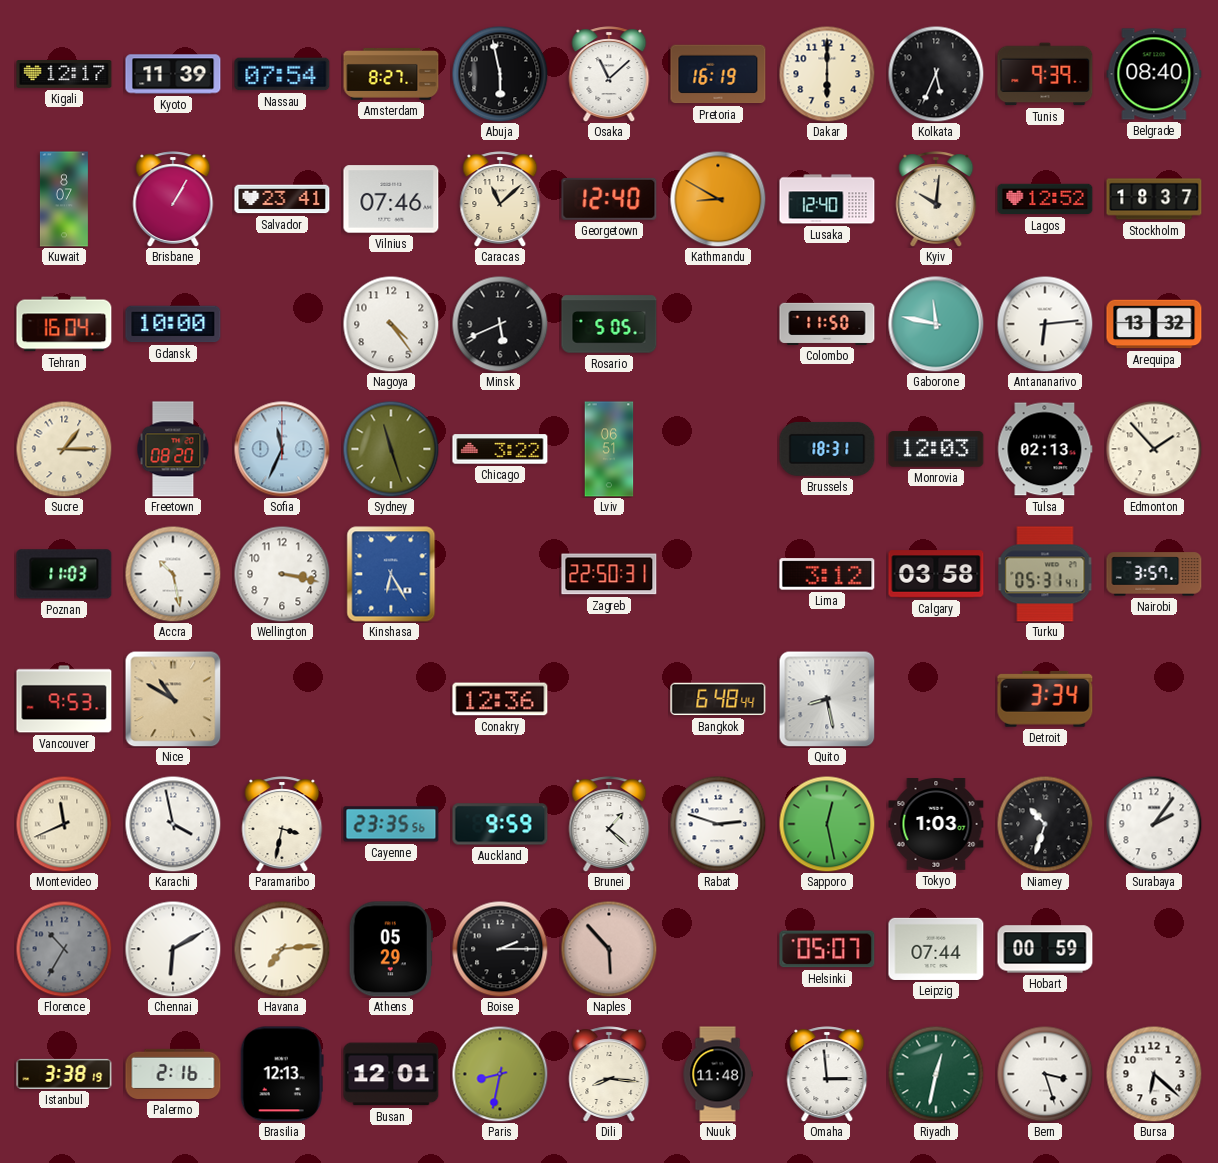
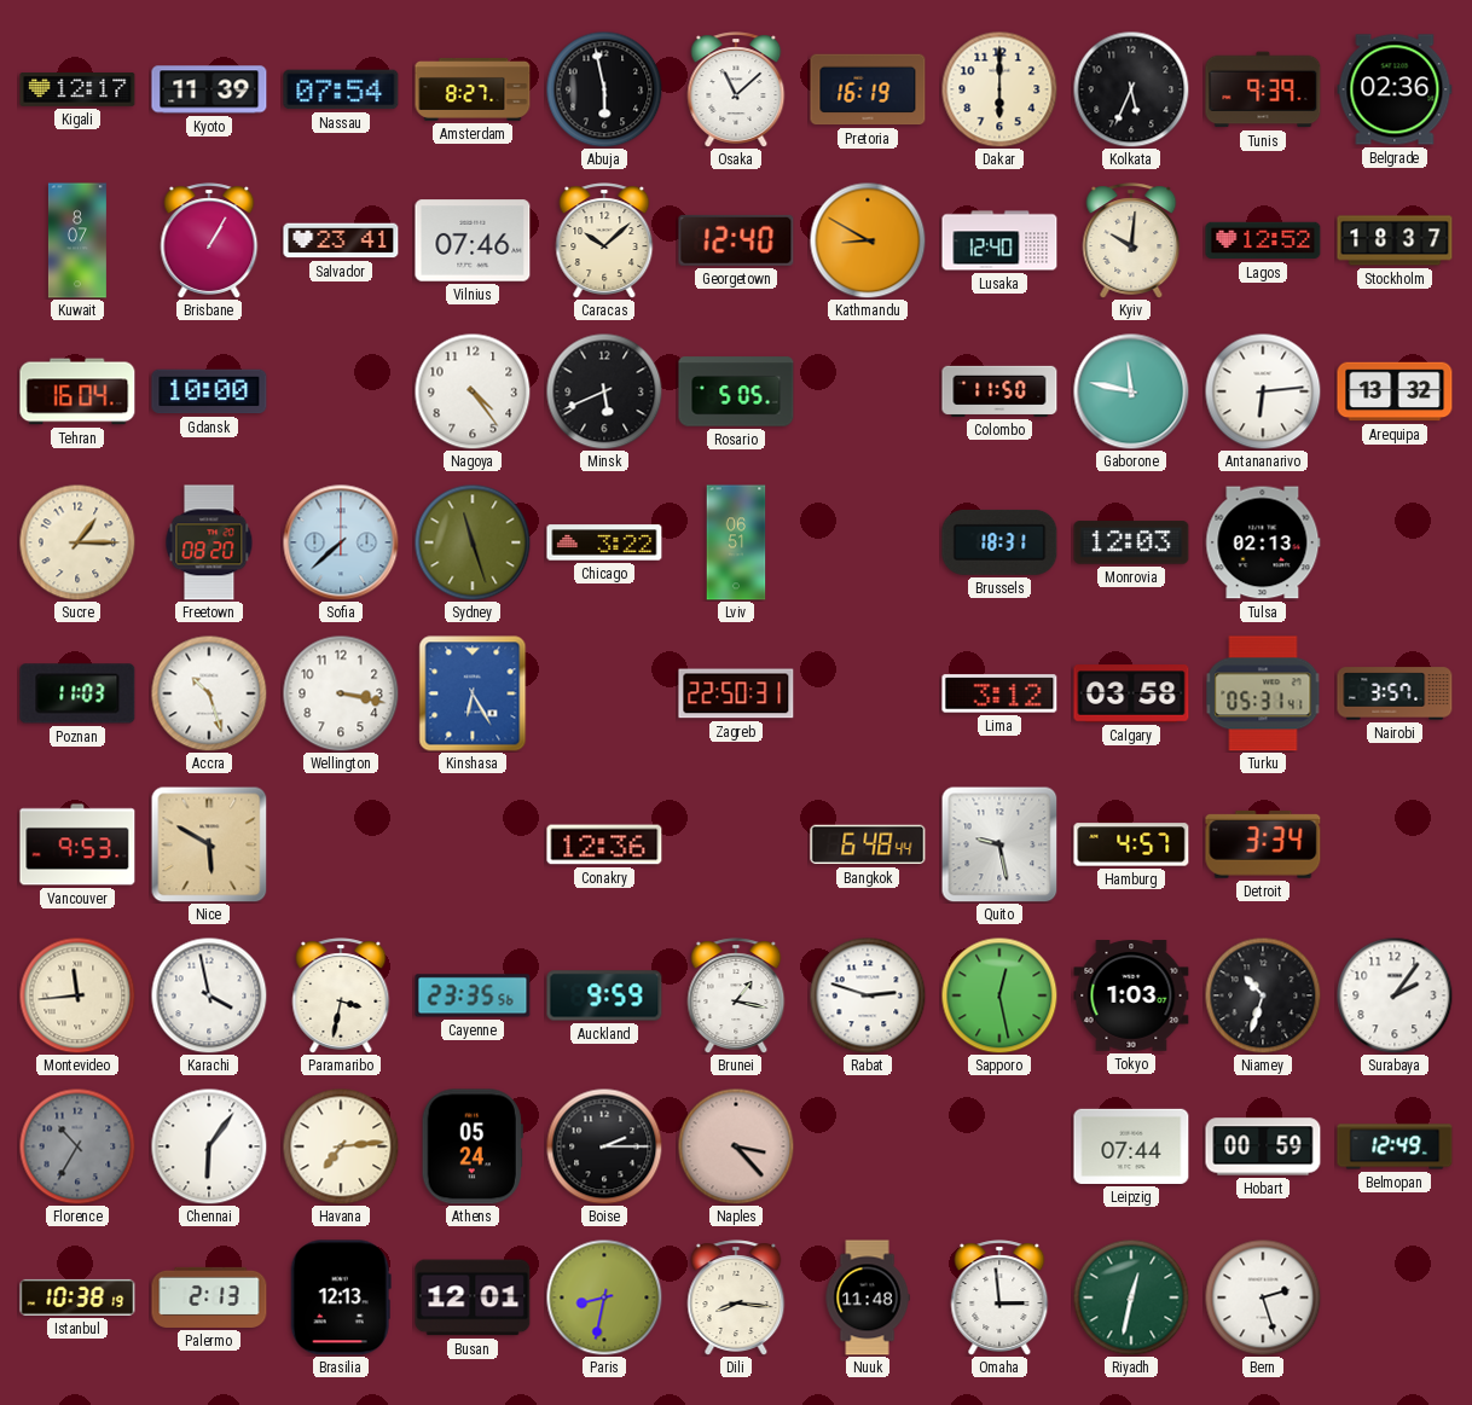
Belgrade: 08:40 -> 02:36 (1395, 89)
Caracas: 11:08 -> 10:08 (604, 240)
Sofia: 11:34 -> 7:38 (341, 542)
Edmonton: 1:53 -> none (1154, 449)
Accra: 10:28 -> 10:27 (209, 693)
Nice: 10:50 -> 5:50 (209, 844)
Quito: 8:28 -> 9:28 (999, 844)
Hamburg: none -> 4:57 (1131, 844)
Montevideo: 11:41 -> 11:44 (77, 995)
Brunei: 1:22 -> 1:17 (736, 995)
Chennai: 6:10 -> 6:06 (209, 1146)
Athens: 05:29 -> 05:24 (473, 1146)
Naples: 5:53 -> 3:23 (736, 1146)
Helsinki: 05:07 -> none (827, 949)
Belmopan: none -> 12:49 (1395, 1146)
Istanbul: 3:38 -> 10:38 (77, 1297)
Palermo: 2:16 -> 2:13 (209, 1297)
Bern: 3:27 -> 2:27 (1263, 1297)
Bursa: 6:22 -> none (1154, 1074)
